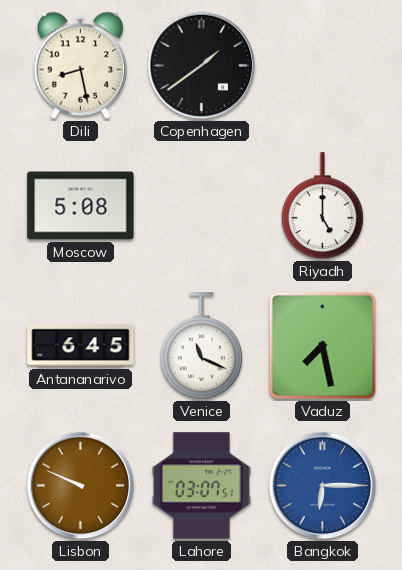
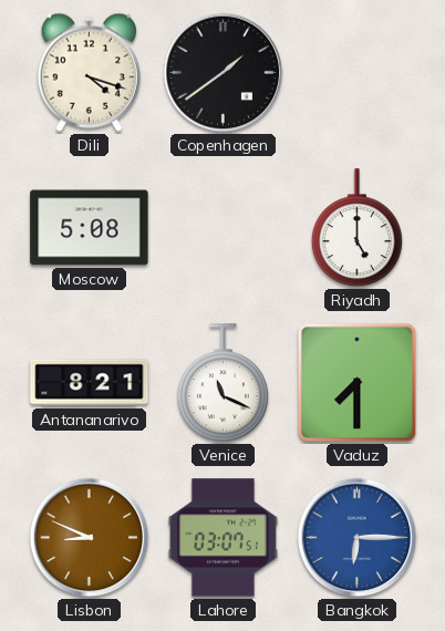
Dili: 8:28 -> 4:18 (89, 72)
Antananarivo: 6:45 -> 8:21 (90, 383)
Vaduz: 7:28 -> 7:30 (358, 383)
Lisbon: 9:49 -> 8:49 (90, 538)
